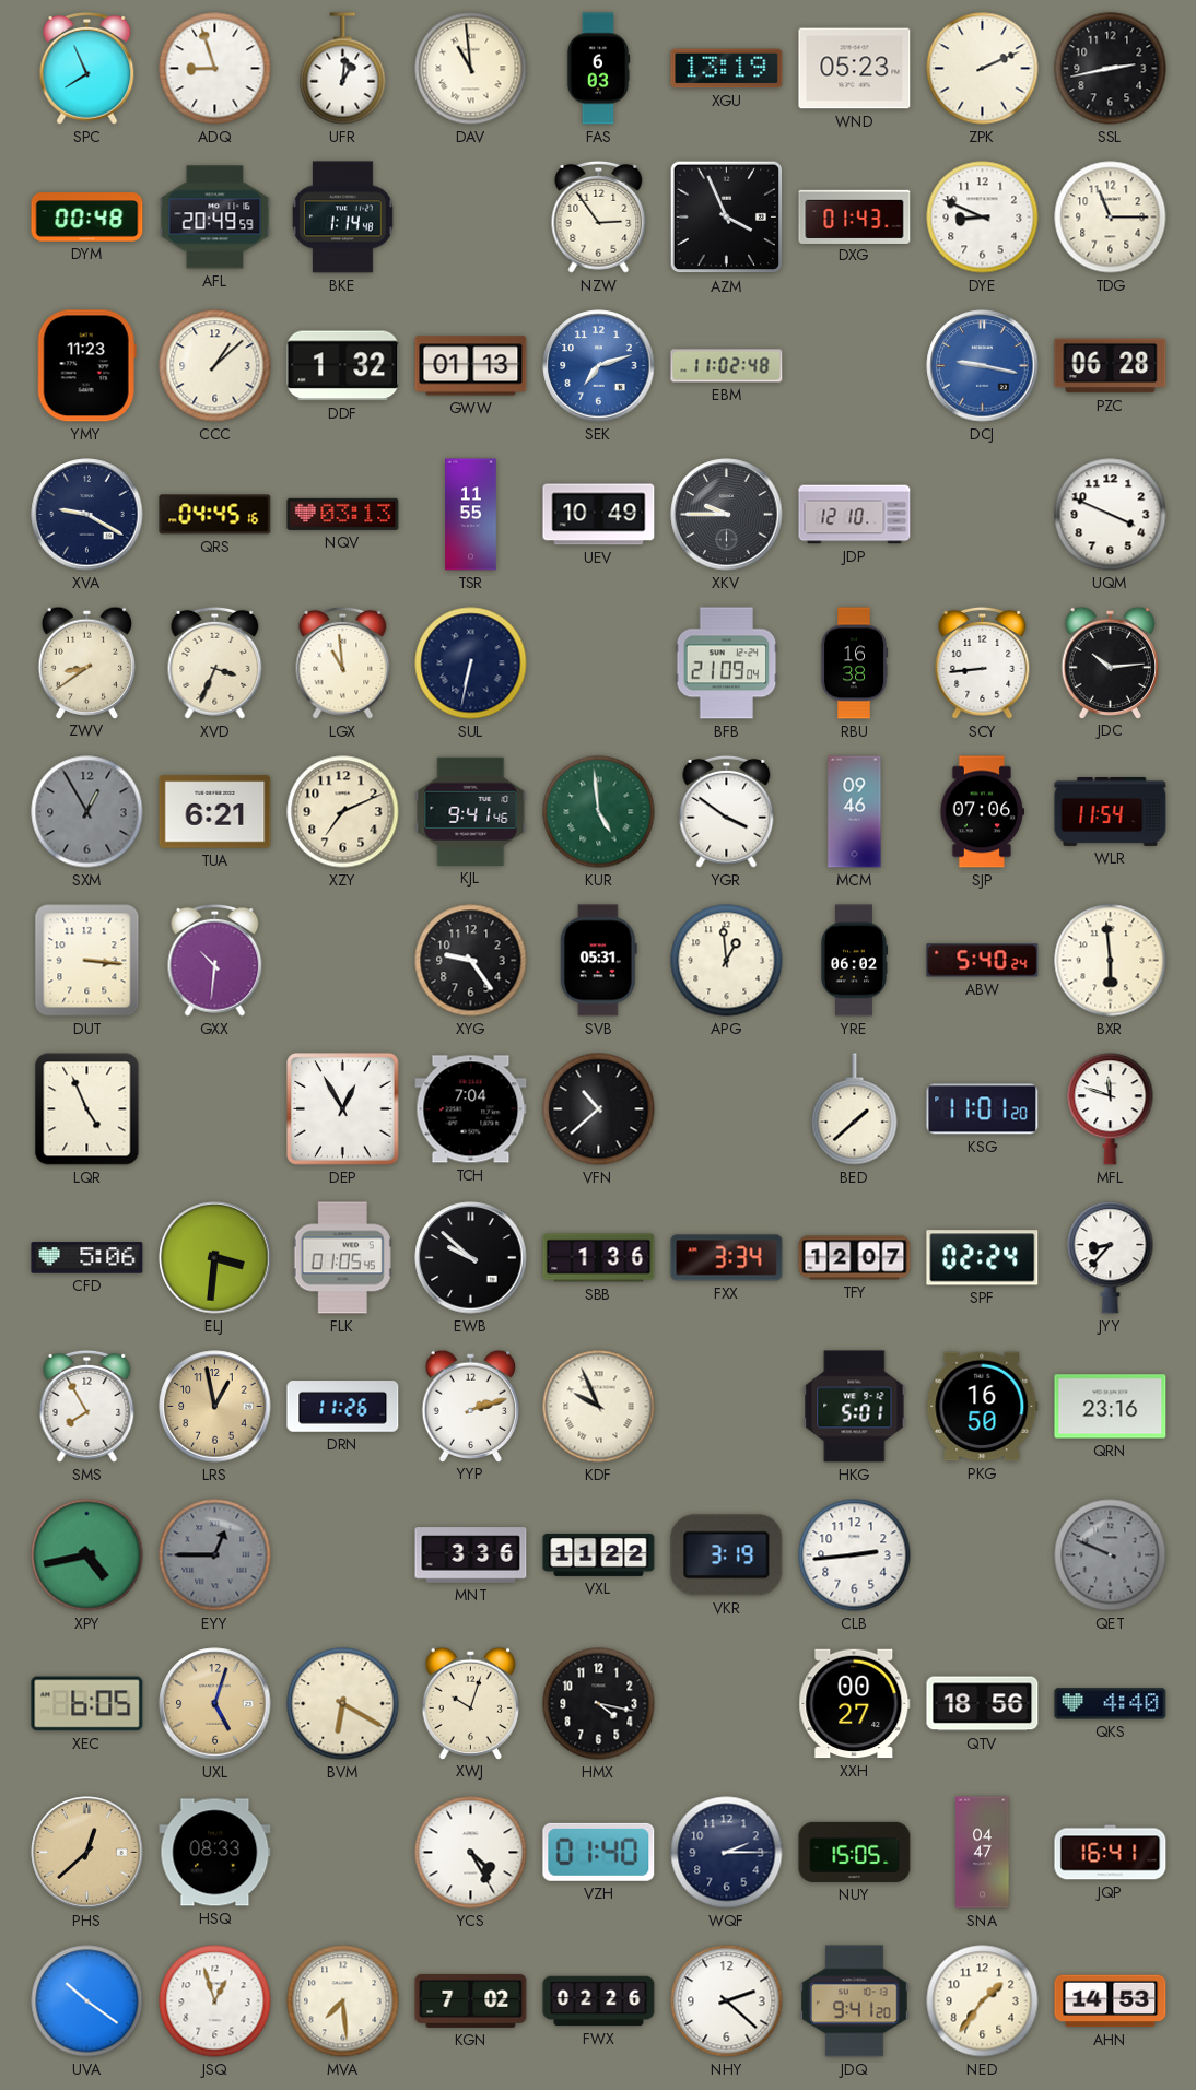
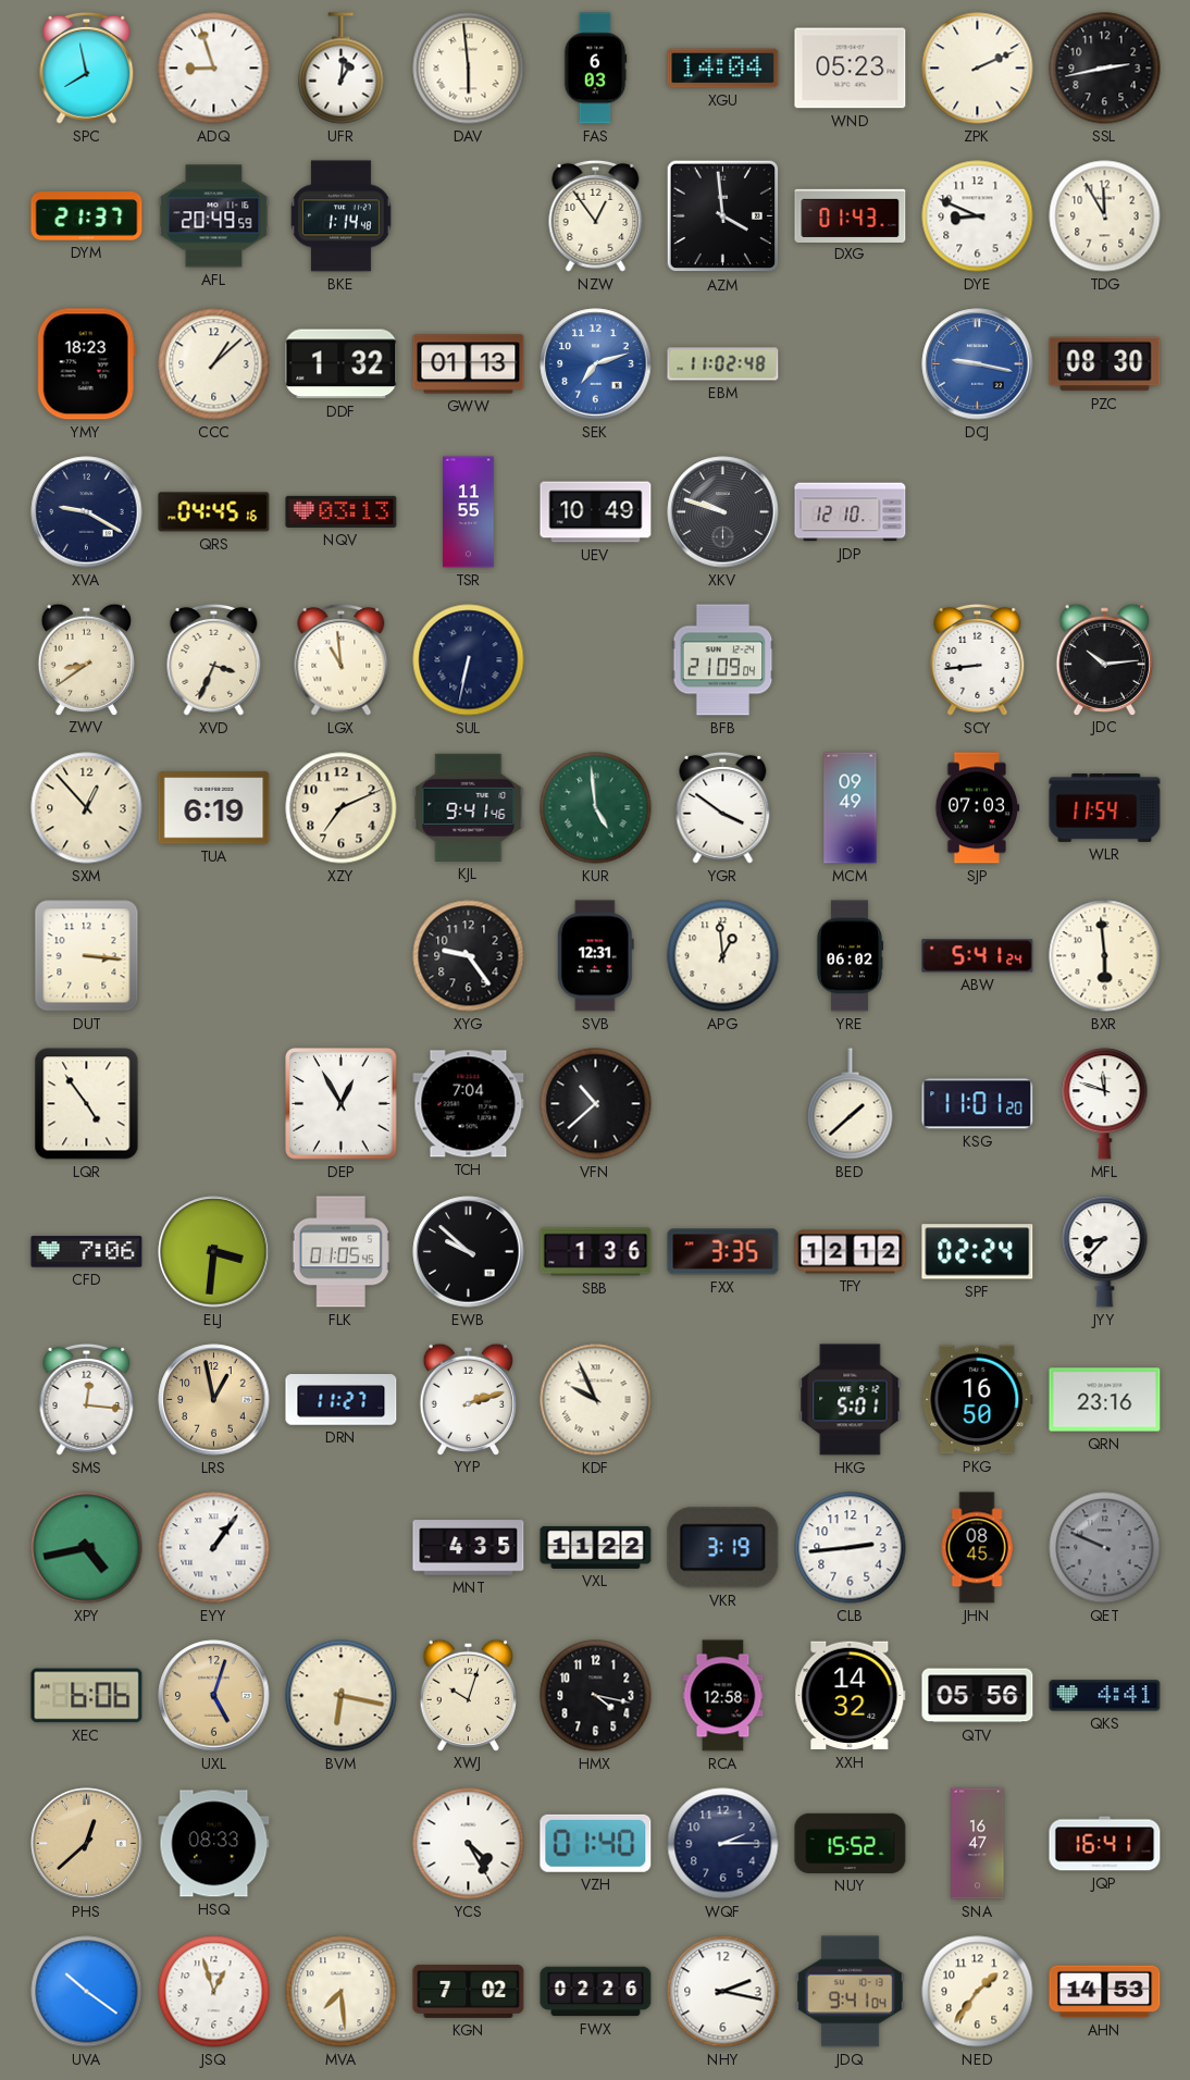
SPC: 7:56 -> 7:58 (87, 67)
DAV: 10:59 -> 5:59 (469, 69)
XGU: 13:19 -> 14:04 (723, 69)
DYM: 00:48 -> 21:37 (87, 216)
NZW: 2:54 -> 12:54 (596, 215)
AZM: 3:56 -> 3:59 (723, 216)
TDG: 11:15 -> 11:55 (1105, 216)
YMY: 11:23 -> 18:23 (86, 364)
PZC: 06:28 -> 08:30 (1105, 364)
XKV: 9:45 -> 9:48 (723, 512)
UQM: 3:49 -> none (1111, 515)
RBU: 16:38 -> none (854, 664)
SXM: 12:55 -> 12:53 (87, 808)
SXM dial: grey -> cream (87, 808)
TUA: 6:21 -> 6:19 (214, 808)
MCM: 09:46 -> 09:49 (851, 808)
SJP: 07:06 -> 07:03 (978, 808)
GXX: 10:31 -> none (215, 960)
SVB: 05:31 -> 12:31 (595, 956)
ABW: 5:40 -> 5:41 (978, 956)
LQR: 4:56 -> 4:54 (87, 1104)
CFD: 5:06 -> 7:06 (87, 1252)
FXX: 3:34 -> 3:35 (723, 1252)
TFY: 12:07 -> 12:12 (851, 1252)
SMS: 7:55 -> 12:16 (87, 1399)
DRN: 11:26 -> 11:27 (342, 1400)
EYY: 12:45 -> 1:06 (214, 1548)
EYY dial: grey -> white (214, 1548)
MNT: 3:36 -> 4:35 (469, 1548)
JHN: none -> 08:45 (977, 1548)
XEC: 6:05 -> 6:06 (87, 1696)
BVM: 6:20 -> 6:17 (342, 1696)
RCA: none -> 12:58 (723, 1696)
XXH: 00:27 -> 14:32 (851, 1696)
QTV: 18:56 -> 05:56 (978, 1696)
QKS: 4:40 -> 4:41 (1105, 1696)
NUY: 15:05 -> 15:52 (851, 1843)
SNA: 04:47 -> 16:47 (978, 1844)
NHY: 2:22 -> 2:17 (723, 1992)
JDQ: 9:41:20 -> 9:41:04 (850, 1992)
